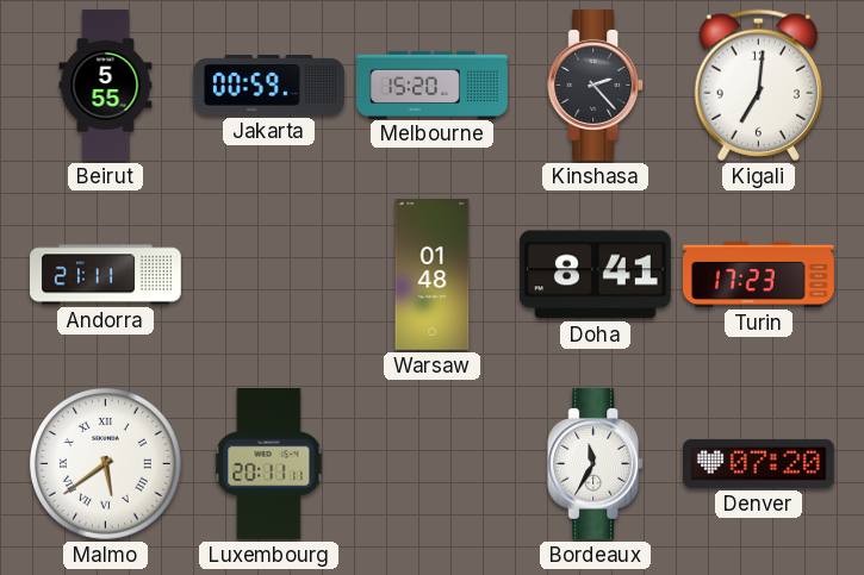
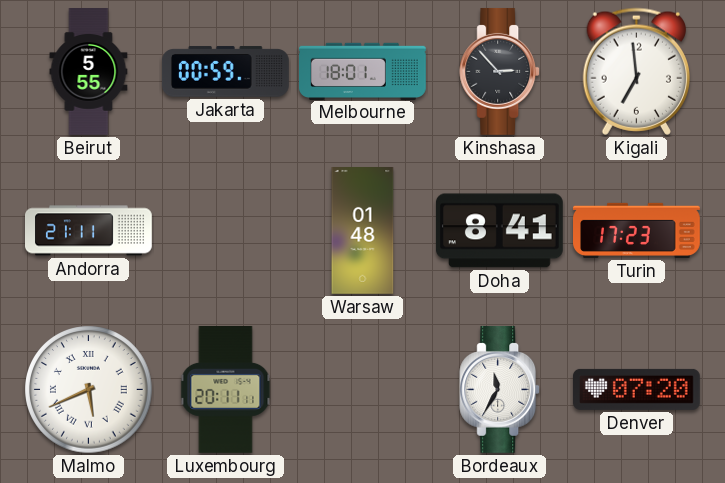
Melbourne: 15:20 -> 18:01 (363, 71)
Kinshasa: 2:23 -> 2:53 (500, 71)
Kigali: 7:01 -> 6:59 (636, 71)
Malmo: 5:39 -> 5:41 (89, 390)
